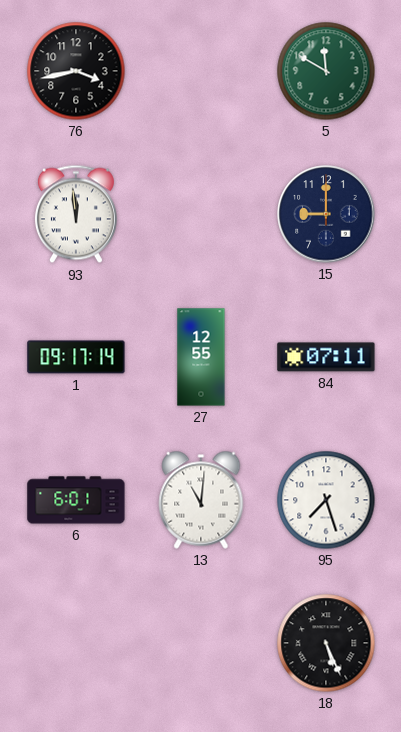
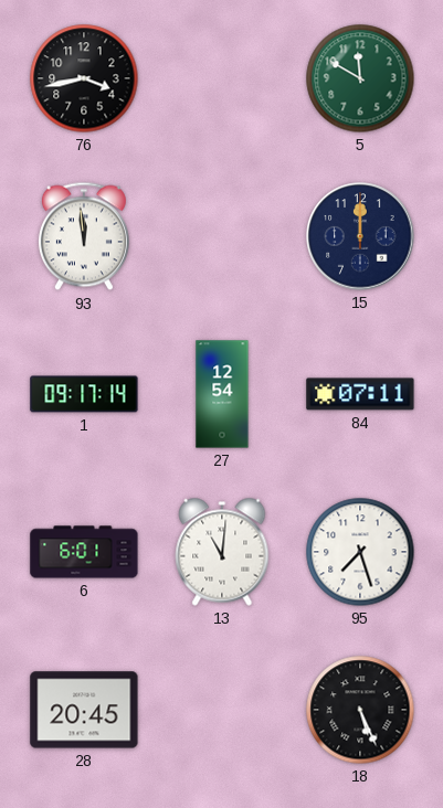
15: 9:00 -> 12:00 (360, 236)
27: 12:55 -> 12:54 (222, 394)
28: none -> 20:45 (84, 710)
